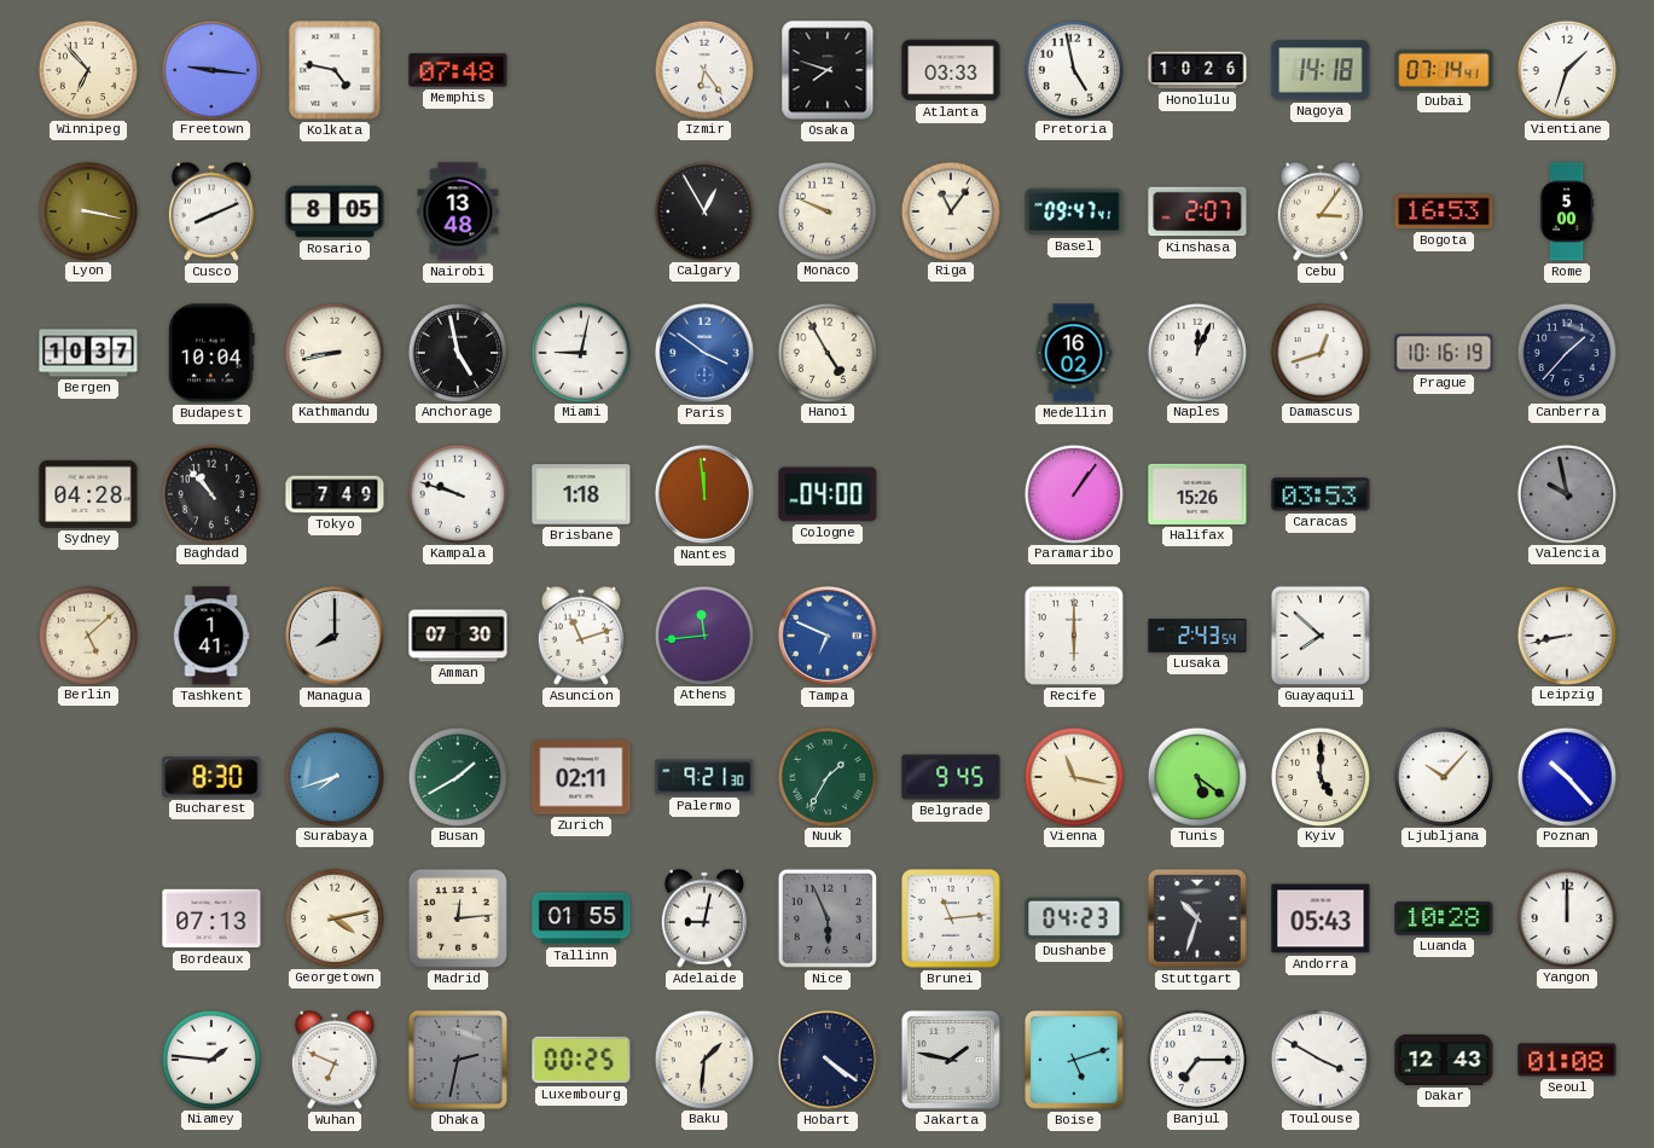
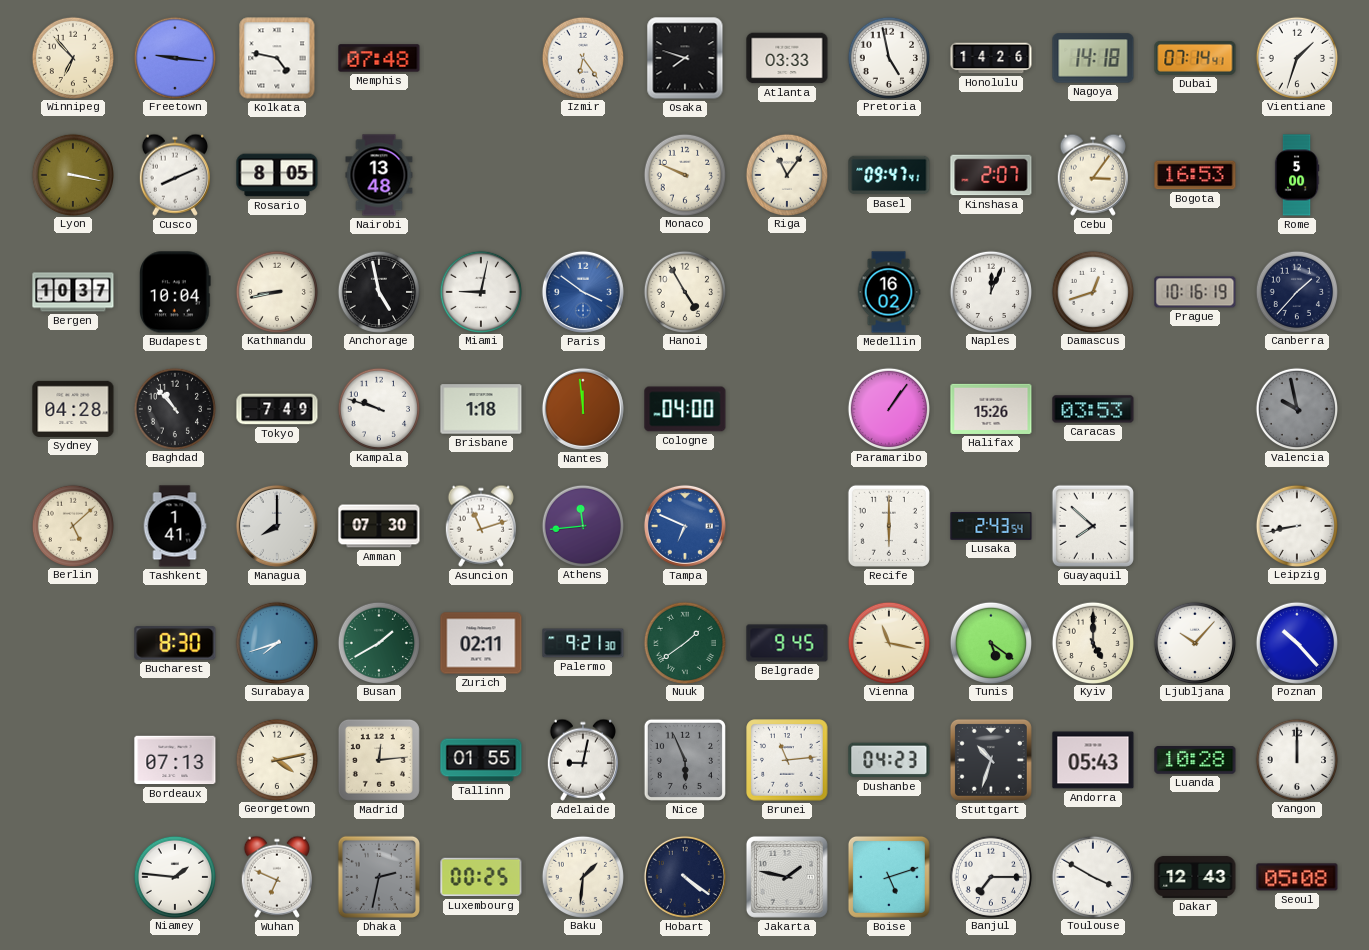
Honolulu: 10:26 -> 14:26 (991, 58)
Calgary: 12:55 -> none (703, 210)
Nuuk: 1:35 -> 1:39 (684, 642)
Seoul: 01:08 -> 05:08 (1297, 877)
